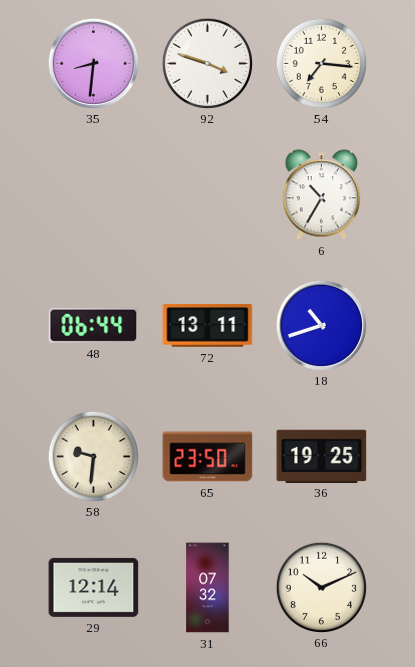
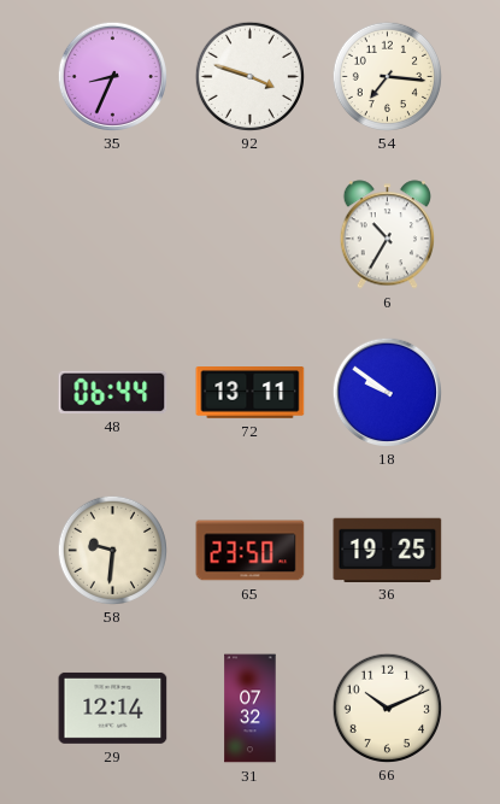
35: 8:31 -> 8:34 (112, 76)
18: 10:42 -> 9:51 (387, 392)
